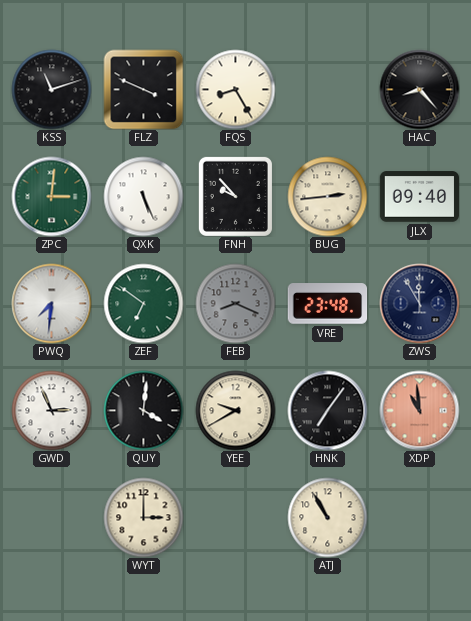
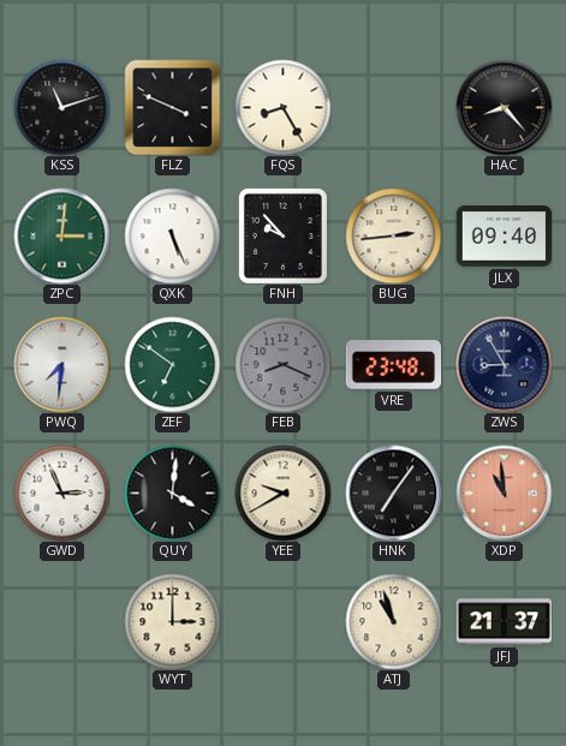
ZWS: 11:55 -> 8:55 (504, 364)
ATJ: 10:55 -> 10:57 (393, 621)
JFJ: none -> 21:37 (504, 622)
